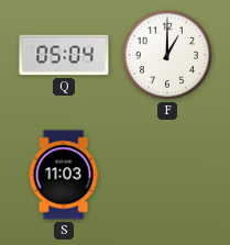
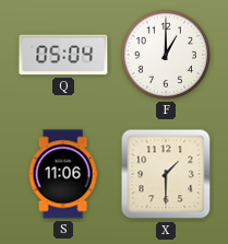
S: 11:03 -> 11:06 (63, 174)
X: none -> 1:30 (166, 174)
